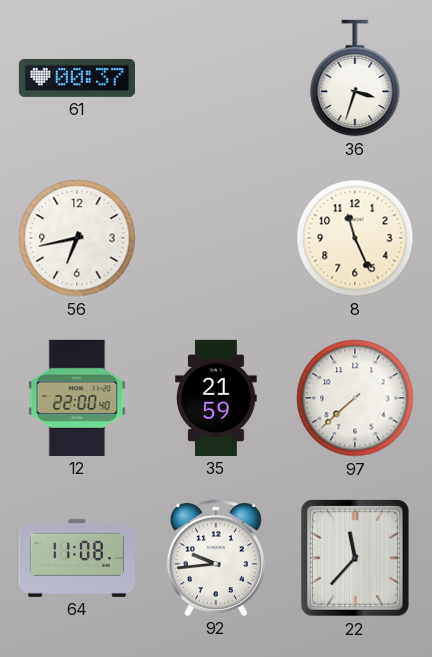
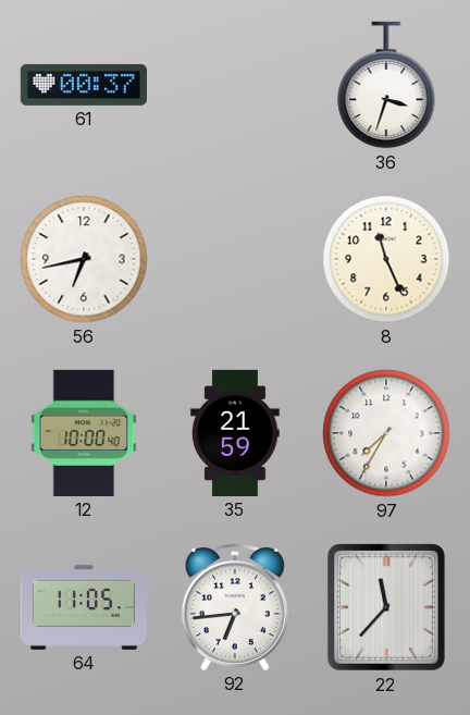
12: 22:00 -> 10:00 (84, 433)
97: 7:38 -> 7:35 (386, 433)
64: 11:08 -> 11:05 (84, 607)
92: 9:44 -> 6:44 (235, 607)
